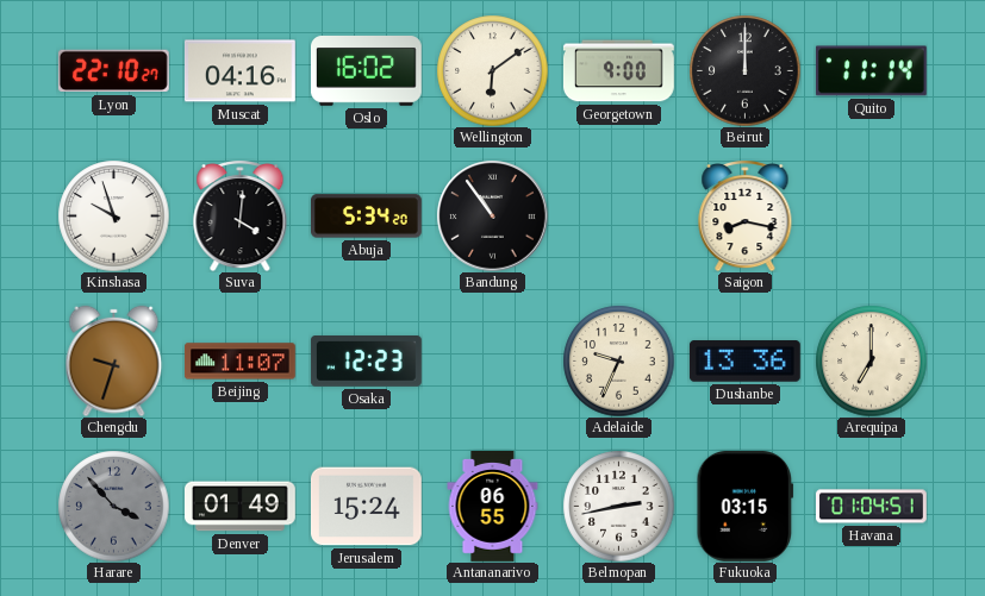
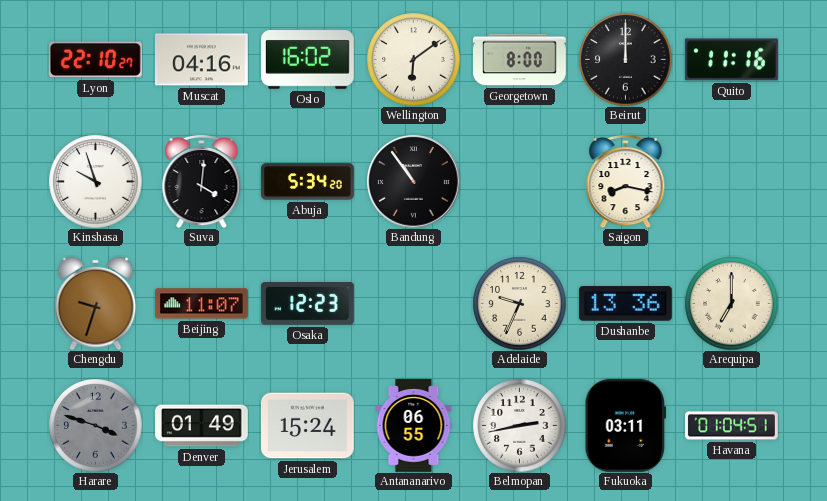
Georgetown: 9:00 -> 8:00 (519, 60)
Quito: 11:14 -> 11:16 (731, 60)
Harare: 3:53 -> 3:48 (95, 425)
Fukuoka: 03:15 -> 03:11 (626, 425)
